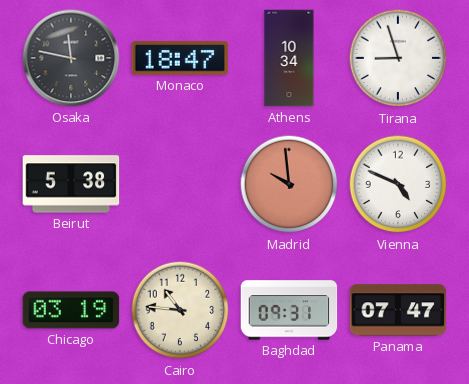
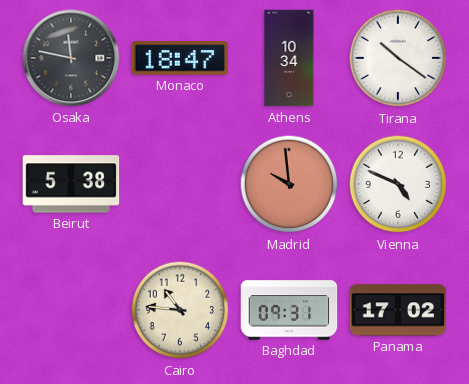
Tirana: 8:57 -> 10:21 (398, 58)
Chicago: 03:19 -> none (71, 310)
Panama: 07:47 -> 17:02 (398, 310)
